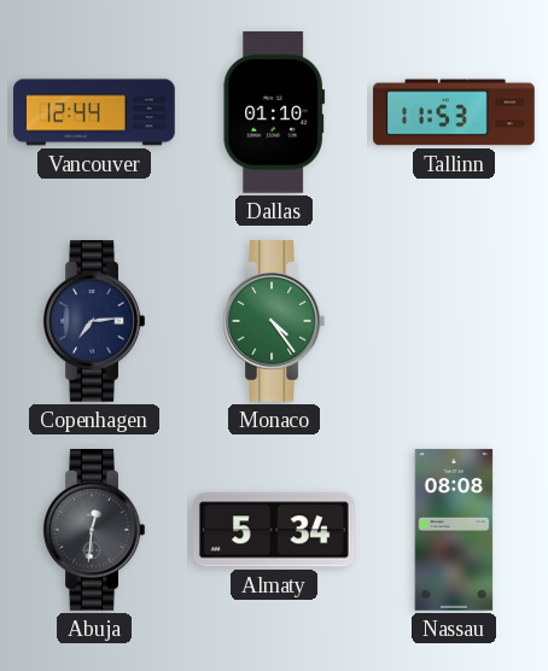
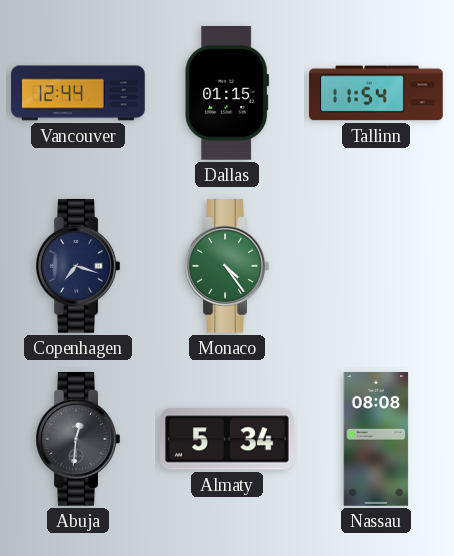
Dallas: 01:10 -> 01:15 (227, 94)
Tallinn: 11:53 -> 11:54 (376, 93)
Copenhagen: 7:14 -> 7:18 (78, 267)
